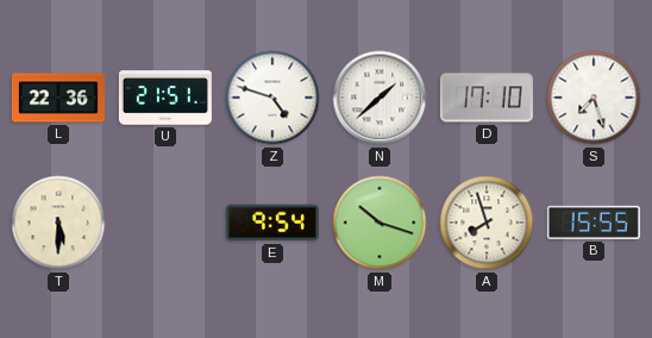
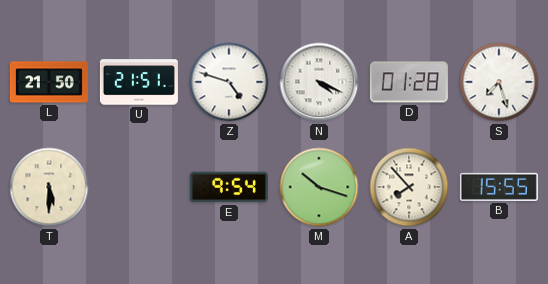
L: 22:36 -> 21:50 (49, 82)
N: 1:38 -> 4:19 (319, 82)
D: 17:10 -> 01:28 (409, 82)
A: 7:57 -> 7:53 (409, 187)
